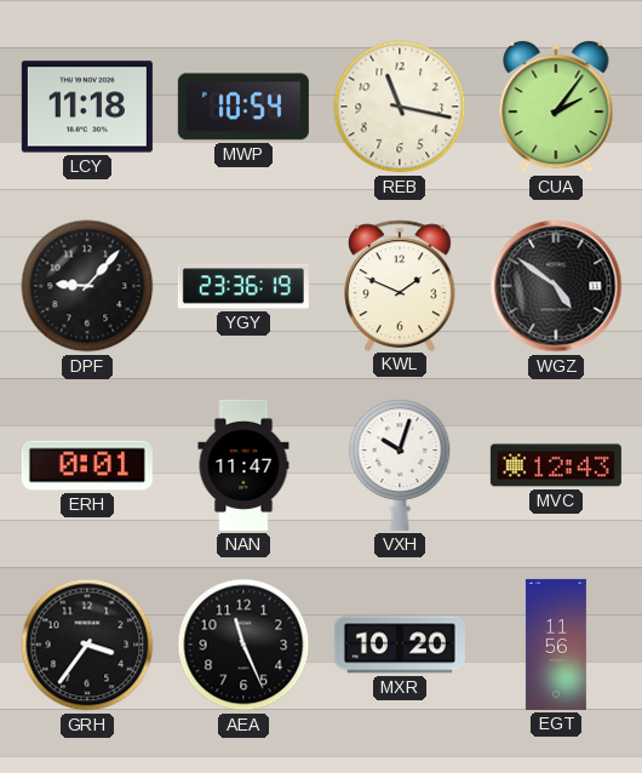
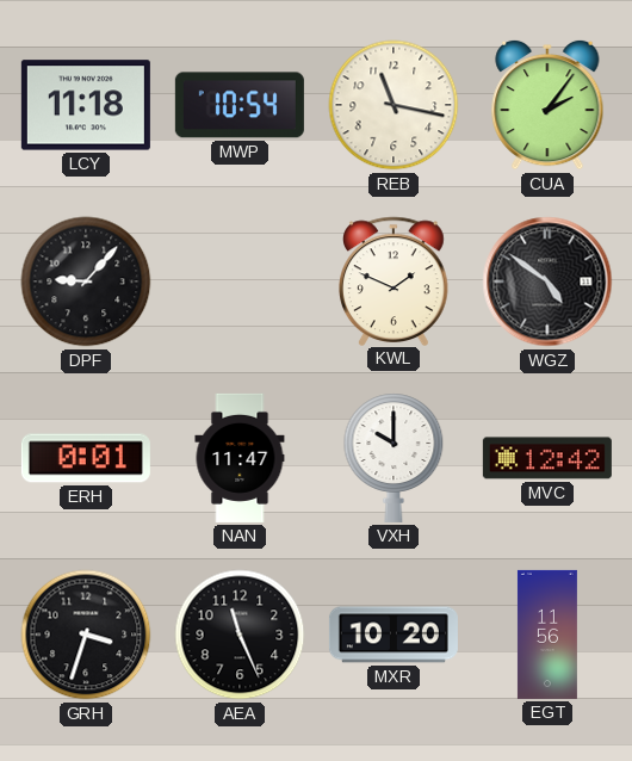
YGY: 23:36 -> none (243, 286)
VXH: 10:03 -> 10:00 (394, 458)
MVC: 12:43 -> 12:42 (547, 458)
GRH: 3:36 -> 3:33 (86, 635)
